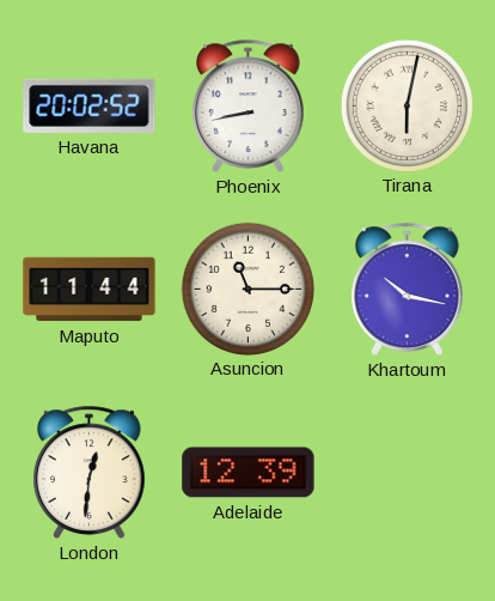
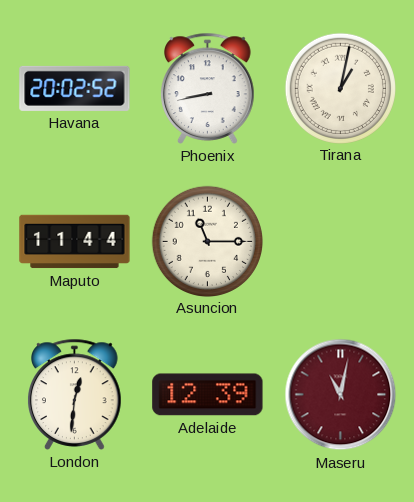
Tirana: 6:02 -> 1:02 (340, 88)
Khartoum: 10:17 -> none (408, 289)
Maseru: none -> 11:02 (341, 395)
